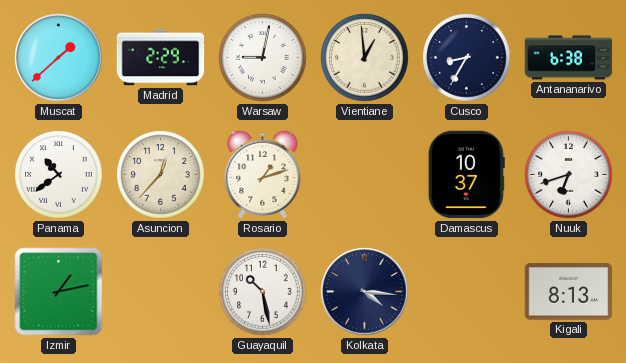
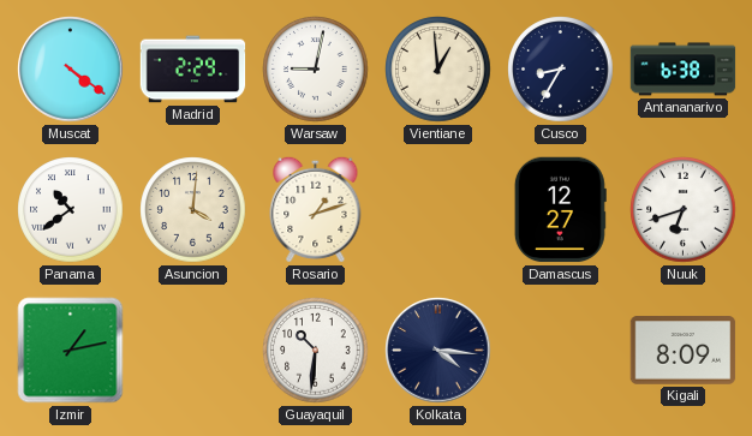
Muscat: 1:38 -> 4:21 (71, 70)
Asuncion: 12:37 -> 4:01 (193, 210)
Damascus: 10:37 -> 12:27 (560, 210)
Guayaquil: 10:28 -> 10:31 (316, 351)
Kigali: 8:13 -> 8:09 (684, 351)
